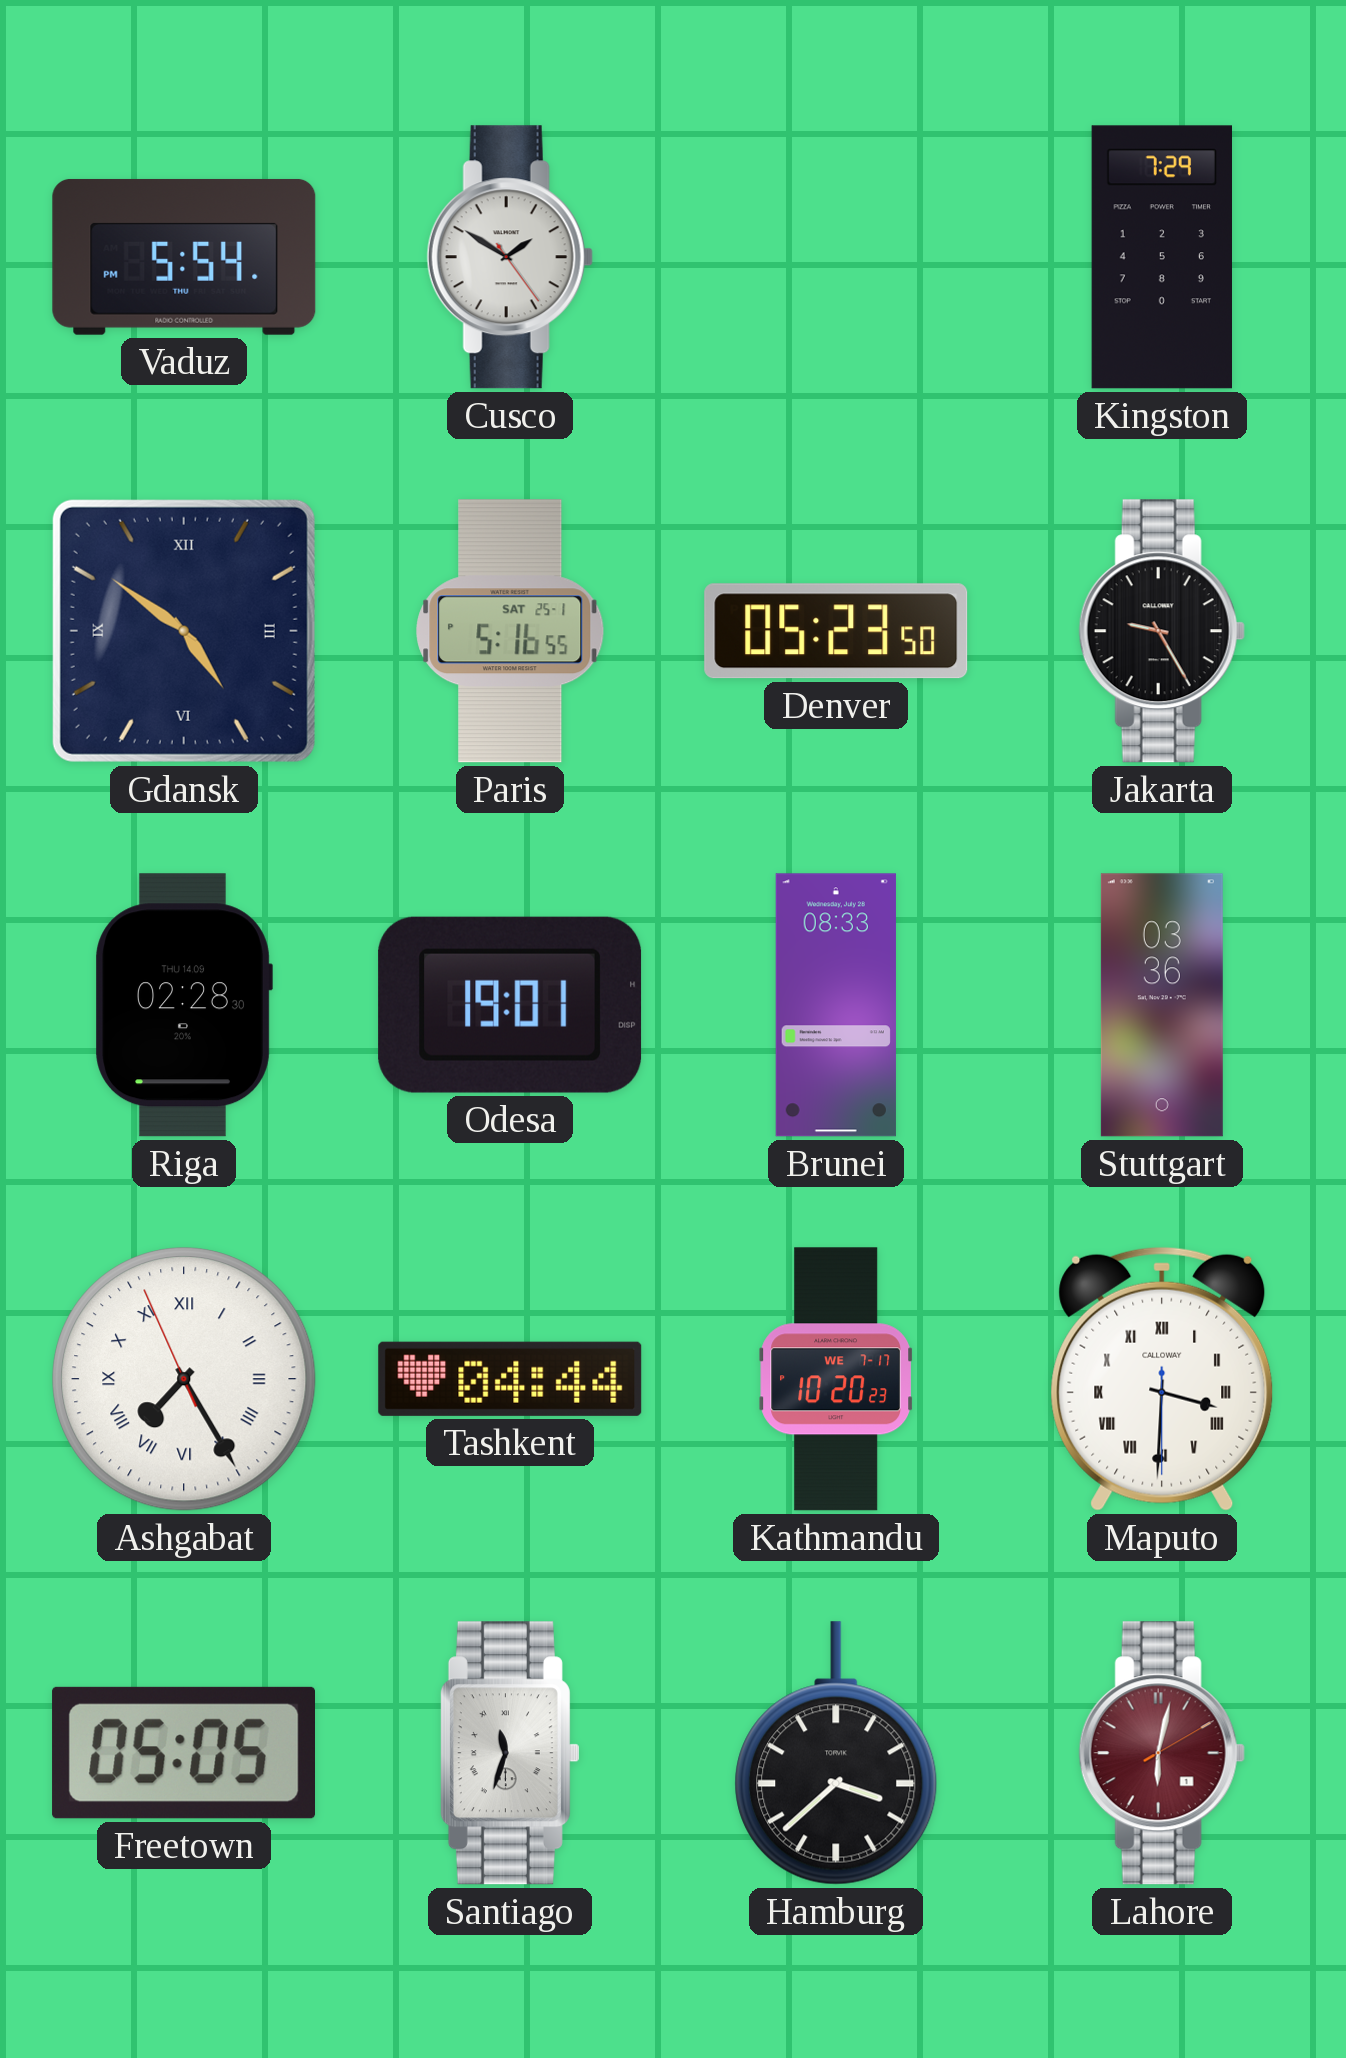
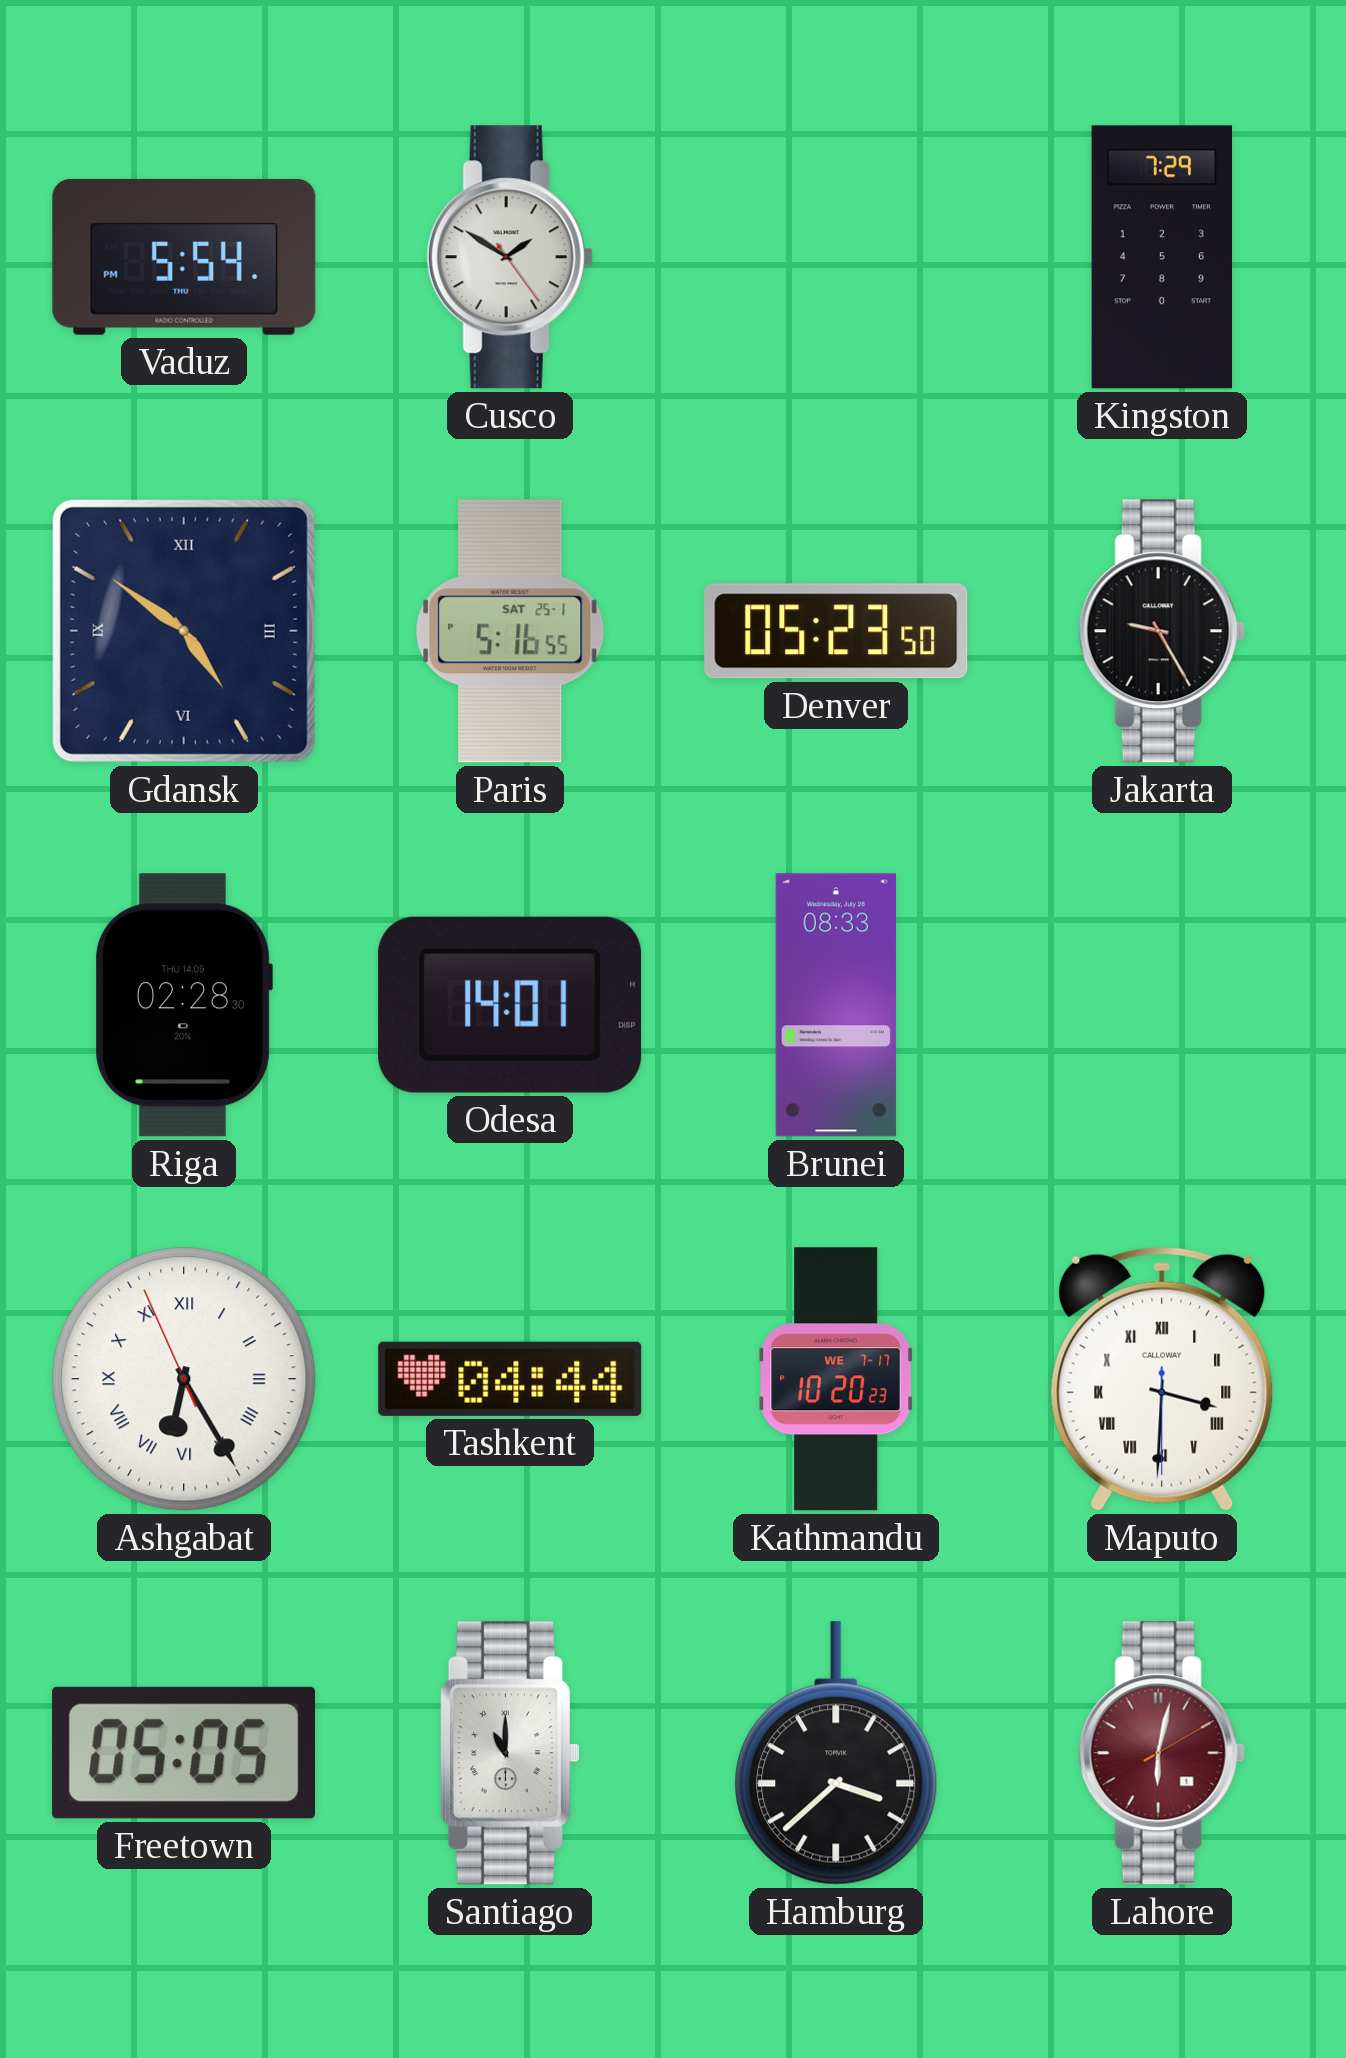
Odesa: 19:01 -> 14:01 (510, 1005)
Stuttgart: 03:36 -> none (1162, 1005)
Ashgabat: 7:24 -> 6:24 (184, 1379)
Santiago: 11:33 -> 11:00 (509, 1753)
